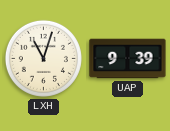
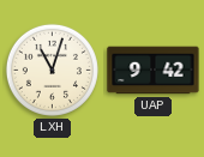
UAP: 9:39 -> 9:42 (154, 71)
